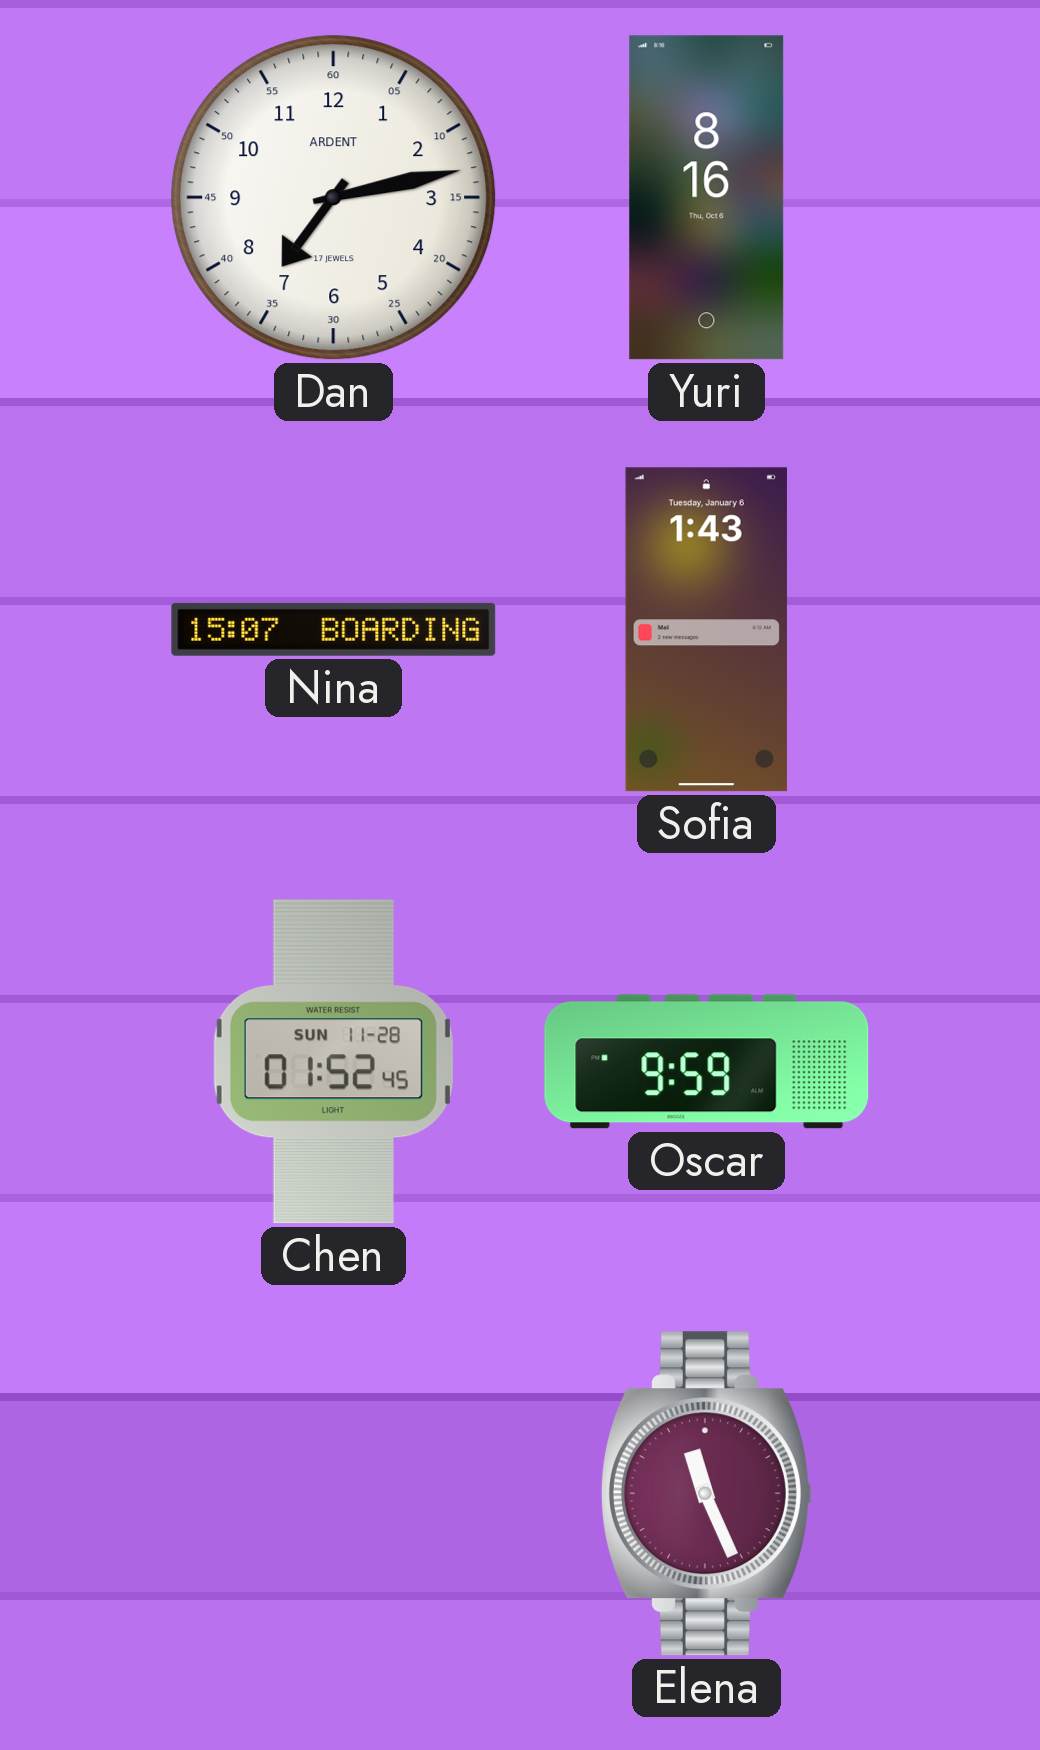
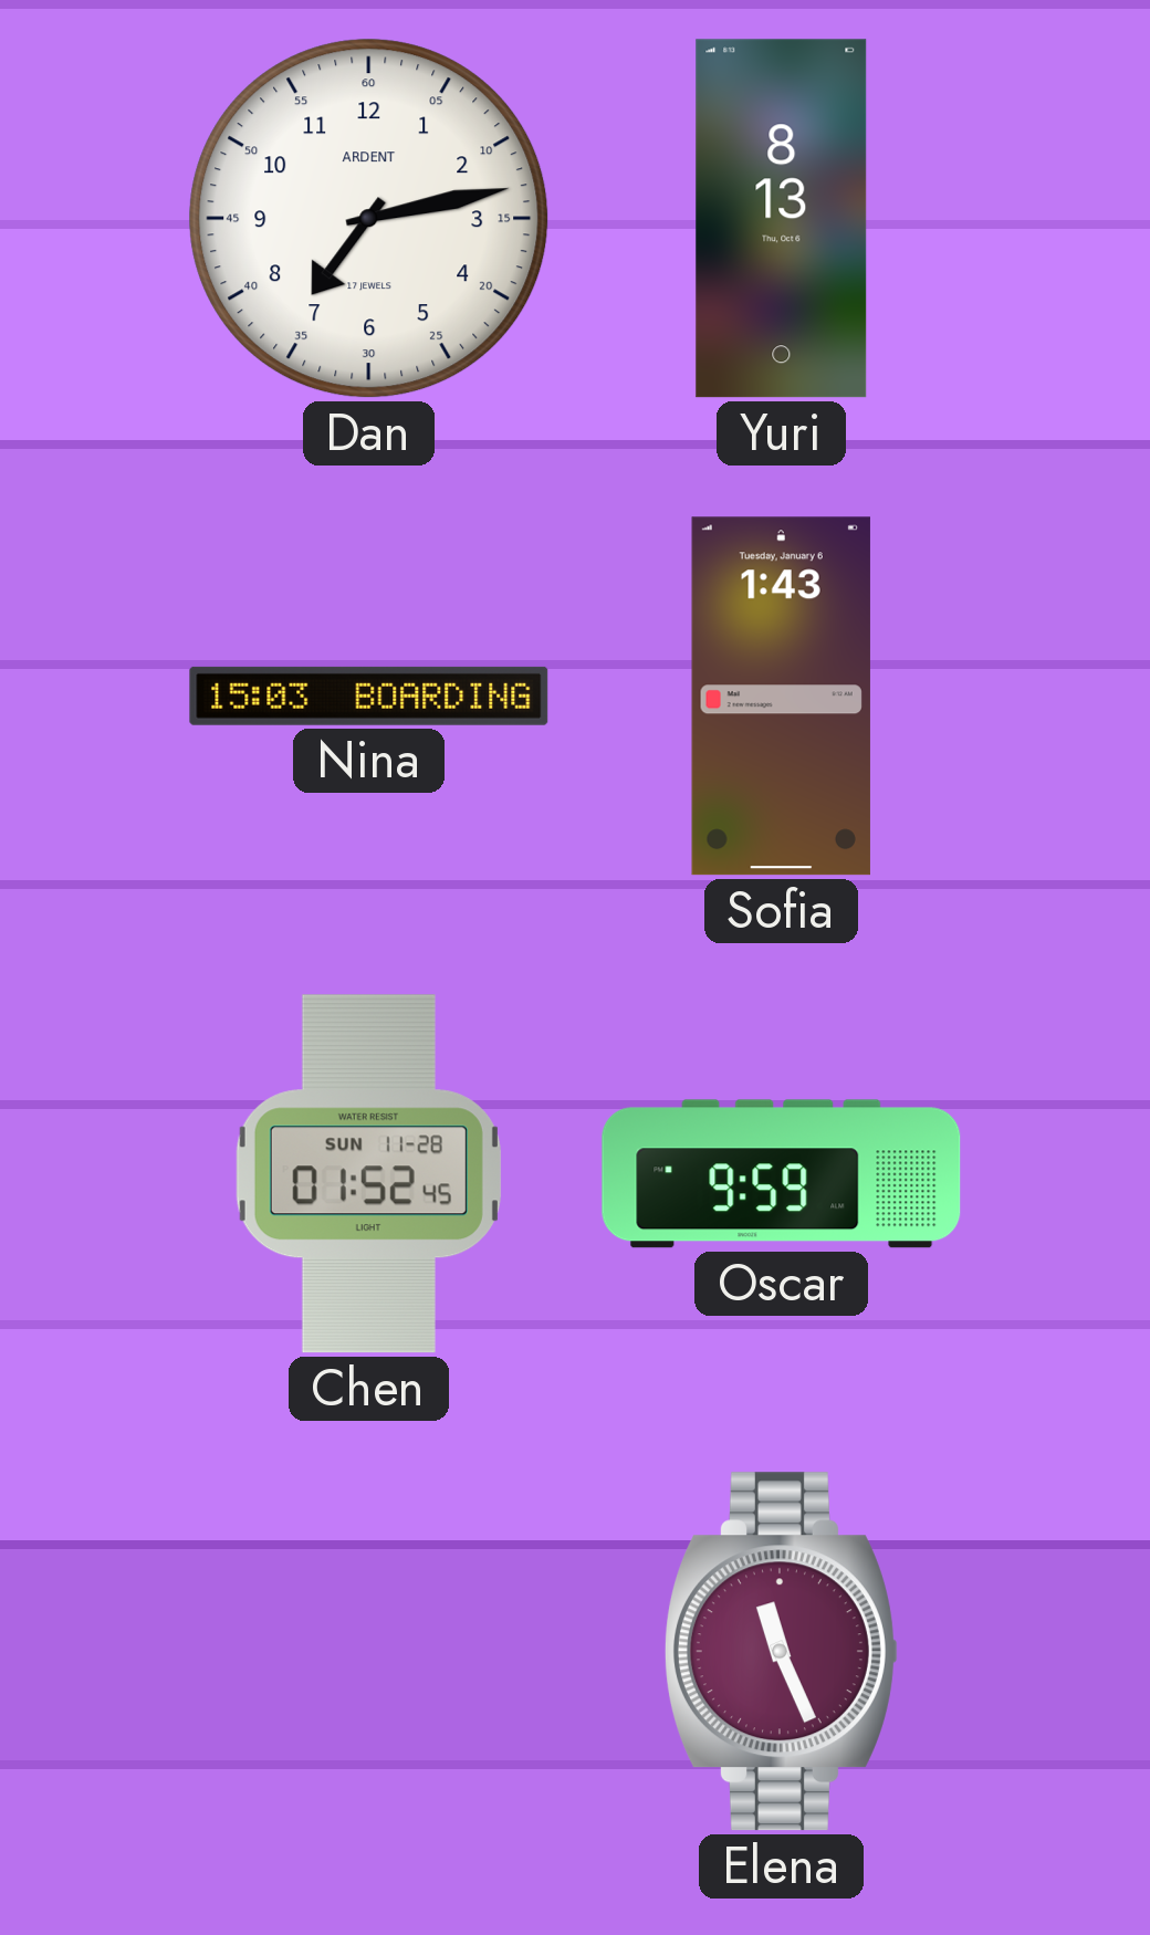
Yuri: 8:16 -> 8:13 (782, 219)
Nina: 15:07 -> 15:03 (369, 695)
